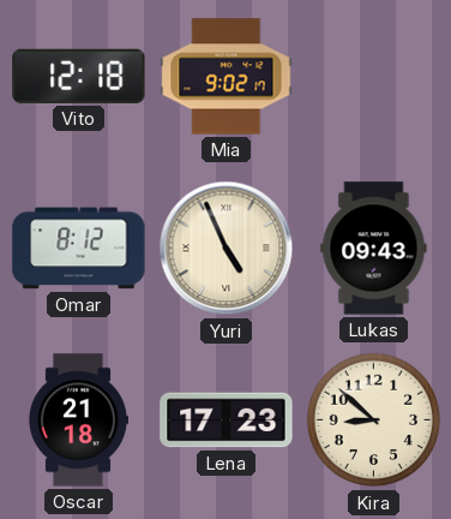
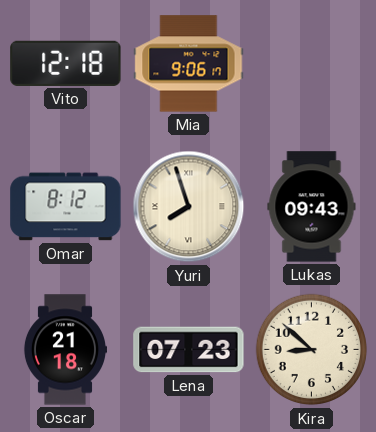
Mia: 9:02 -> 9:06 (189, 64)
Yuri: 4:56 -> 7:57 (189, 207)
Lena: 17:23 -> 07:23 (189, 350)
